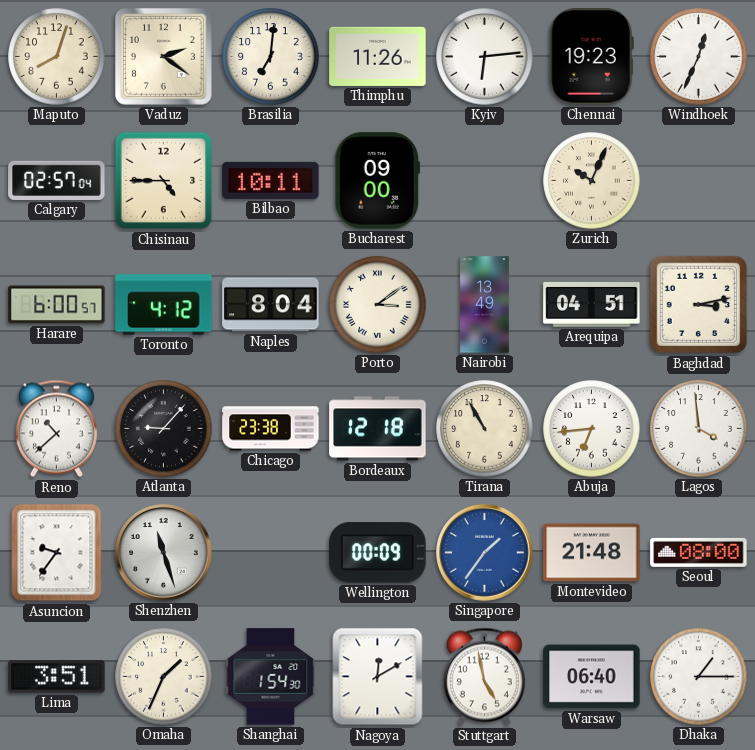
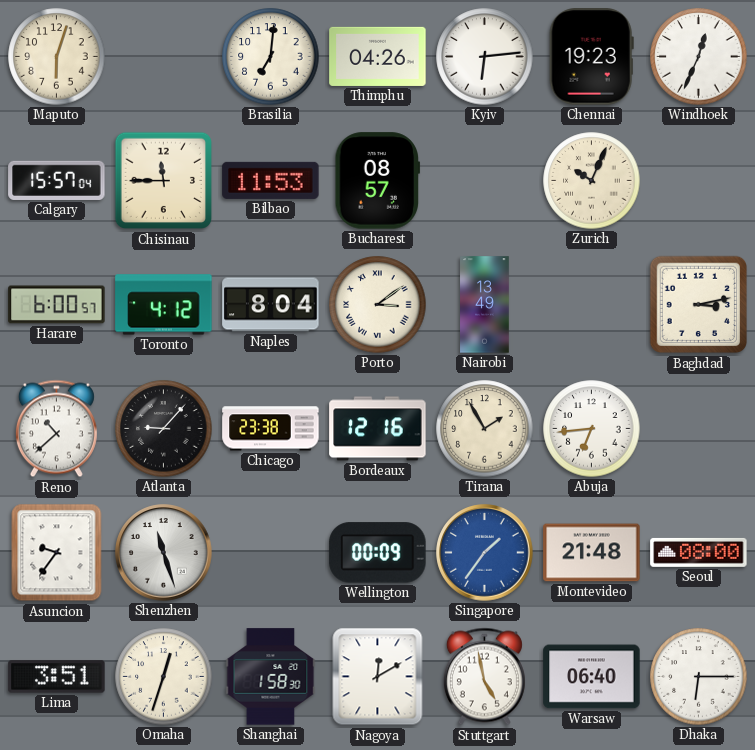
Maputo: 8:03 -> 6:03 (57, 57)
Vaduz: 2:21 -> none (163, 56)
Thimphu: 11:26 -> 04:26 (378, 56)
Calgary: 02:57 -> 15:57 (57, 180)
Chisinau: 4:45 -> 11:45 (164, 181)
Bilbao: 10:11 -> 11:53 (271, 180)
Bucharest: 09:00 -> 08:57 (378, 181)
Arequipa: 04:51 -> none (592, 304)
Bordeaux: 12:18 -> 12:16 (378, 429)
Tirana: 10:55 -> 1:55 (485, 429)
Lagos: 3:59 -> none (699, 429)
Omaha: 1:34 -> 12:33 (164, 677)
Shanghai: 1:54 -> 1:58 (271, 677)
Dhaka: 1:15 -> 6:15 (699, 677)
